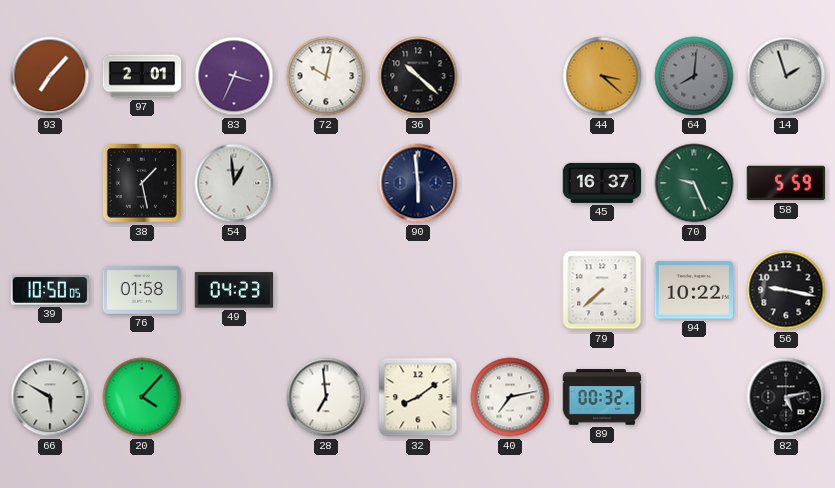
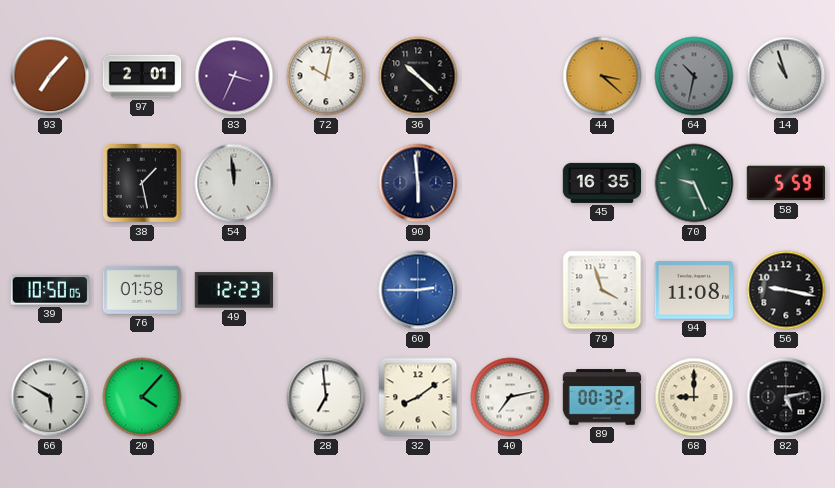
64: 8:01 -> 10:32 (694, 76)
14: 1:57 -> 10:57 (786, 76)
54: 12:59 -> 11:59 (234, 183)
45: 16:37 -> 16:35 (602, 183)
49: 04:23 -> 12:23 (233, 290)
60: none -> 2:45 (418, 290)
79: 7:38 -> 3:57 (602, 290)
94: 10:22 -> 11:08 (693, 290)
68: none -> 9:00 (694, 397)
